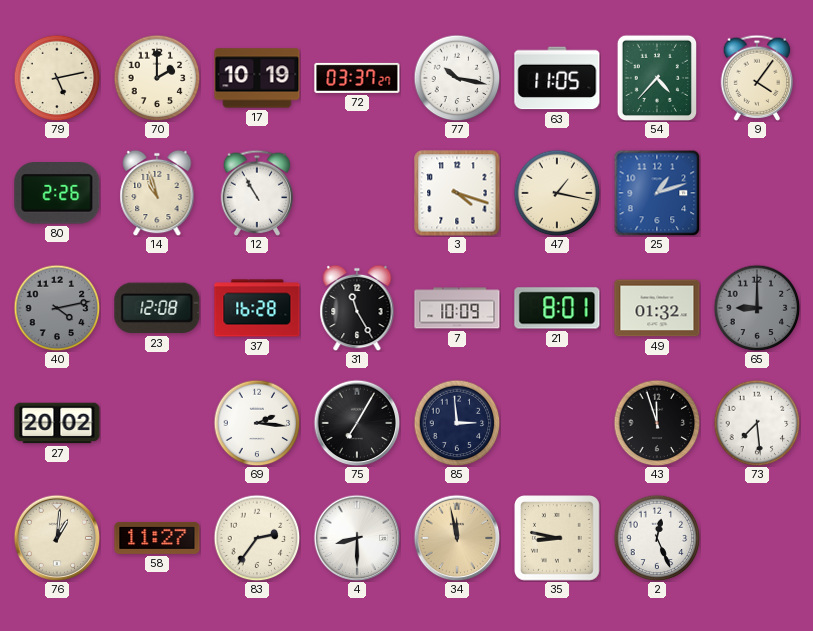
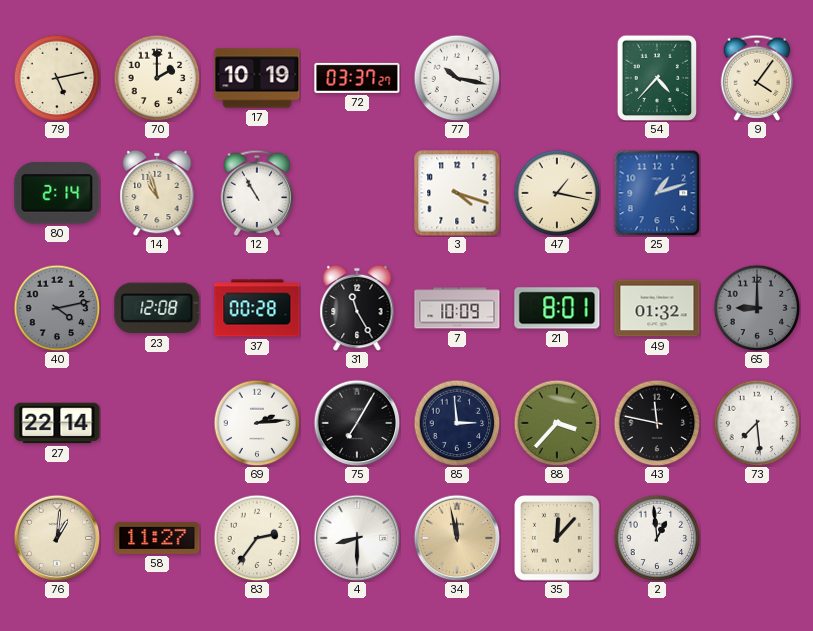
63: 11:05 -> none (557, 78)
80: 2:26 -> 2:14 (57, 193)
37: 16:28 -> 00:28 (257, 308)
27: 20:02 -> 22:14 (57, 423)
69: 2:16 -> 2:14 (257, 423)
88: none -> 3:37 (557, 423)
43: 11:57 -> 11:47 (657, 423)
35: 8:47 -> 12:07 (558, 539)
2: 12:26 -> 12:59 (657, 538)
